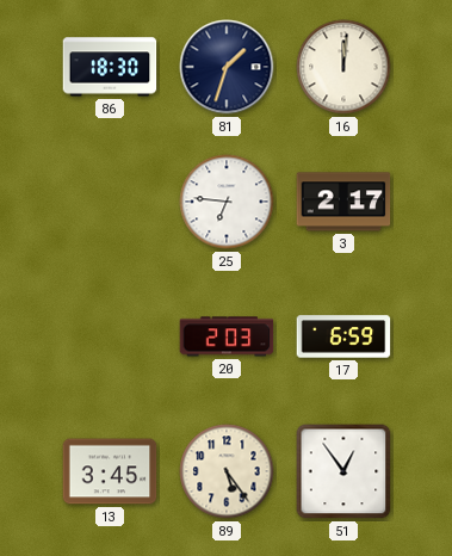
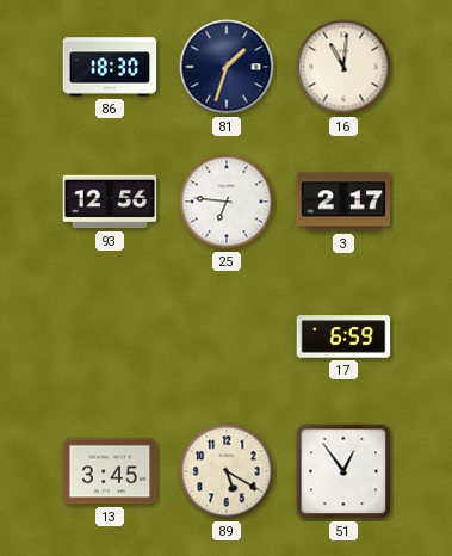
16: 12:01 -> 11:01 (343, 67)
93: none -> 12:56 (110, 202)
20: 2:03 -> none (227, 336)
89: 5:24 -> 5:20 (227, 471)
